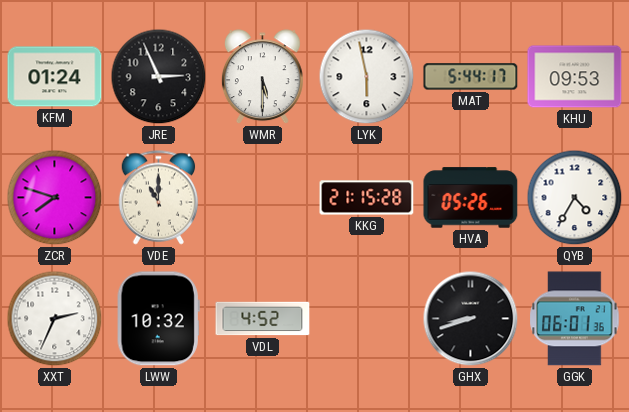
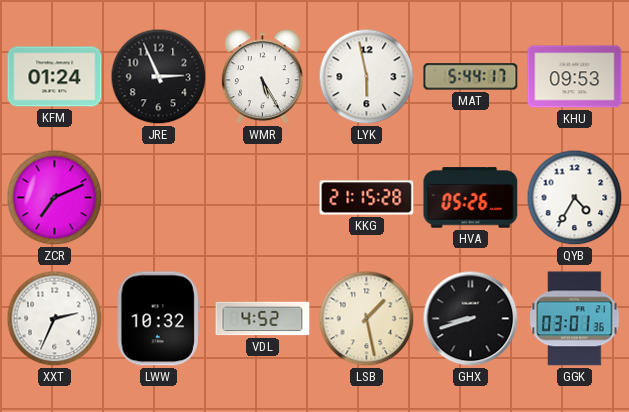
WMR: 5:30 -> 5:25 (262, 77)
ZCR: 7:48 -> 7:11 (55, 198)
VDE: 11:00 -> none (159, 198)
LSB: none -> 1:28 (367, 319)
GGK: 06:01 -> 03:01 (575, 319)
